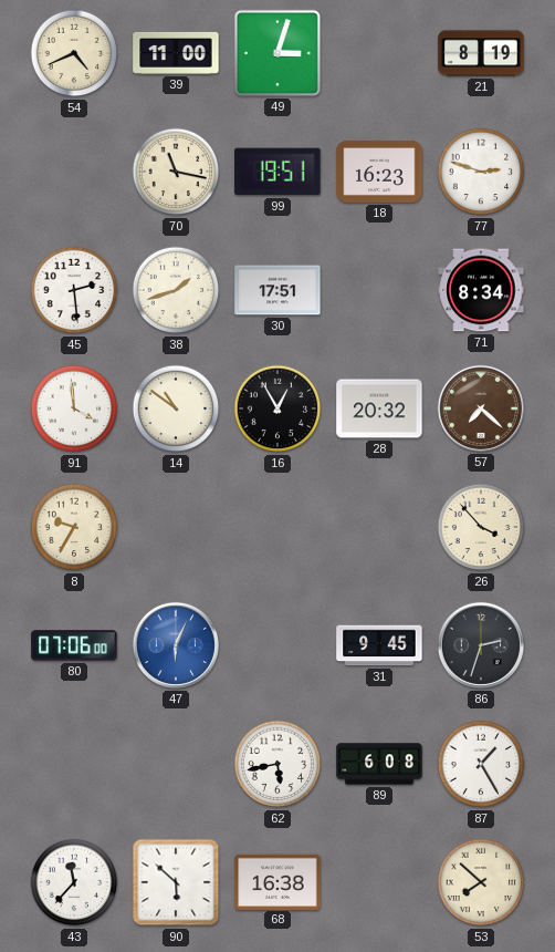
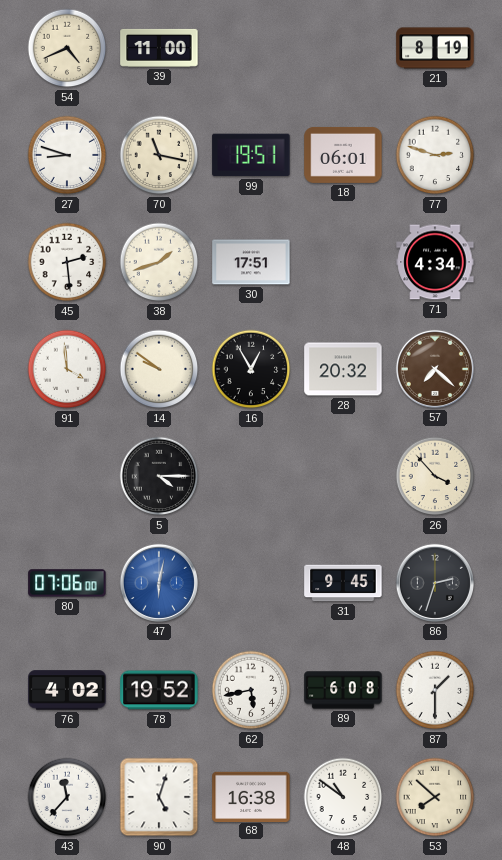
49: 3:03 -> none (277, 53)
27: none -> 8:48 (67, 155)
18: 16:23 -> 06:01 (343, 155)
71: 8:34 -> 4:34 (435, 262)
14: 10:51 -> 9:51 (159, 369)
8: 9:35 -> none (74, 527)
5: none -> 4:15 (159, 476)
47: 6:04 -> 6:02 (159, 583)
76: none -> 4:02 (67, 690)
78: none -> 19:52 (159, 690)
87: 1:25 -> 1:30 (435, 690)
90: 5:52 -> 5:03 (159, 797)
48: none -> 10:51 (343, 797)
